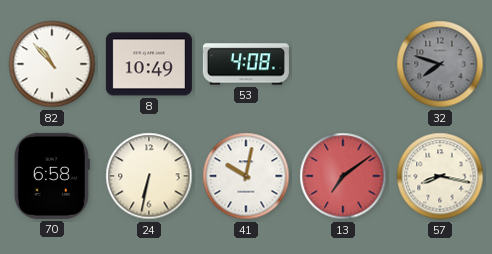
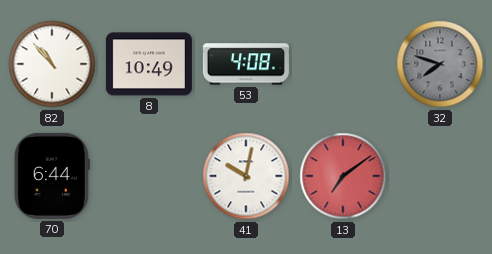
70: 6:58 -> 6:44 (52, 176)
24: 6:32 -> none (149, 176)
57: 8:17 -> none (440, 176)
